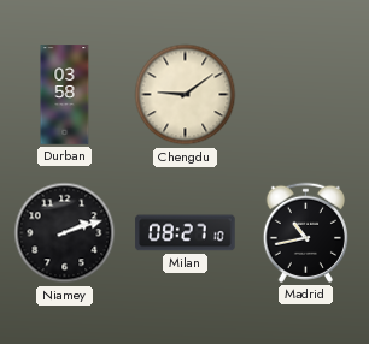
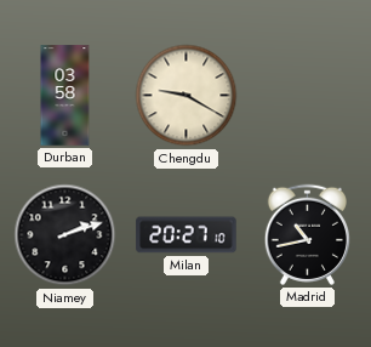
Chengdu: 9:09 -> 9:20 (187, 96)
Milan: 08:27 -> 20:27 (187, 235)
